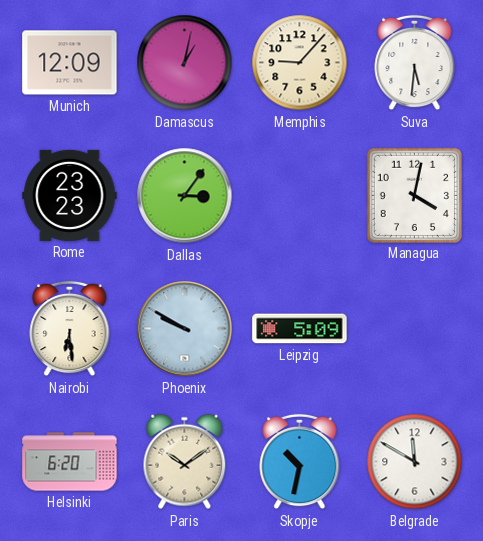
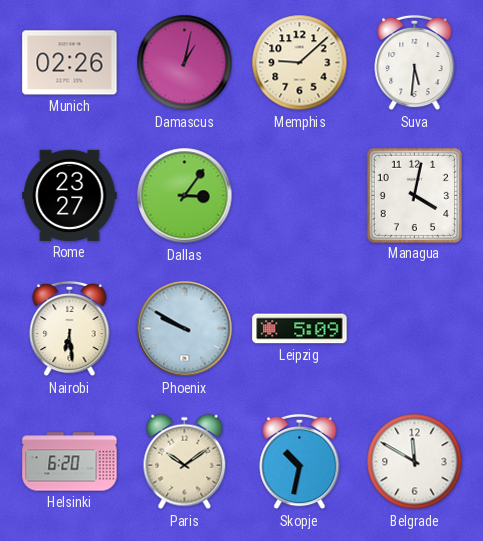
Munich: 12:09 -> 02:26 (70, 63)
Memphis: 9:07 -> 9:08 (300, 63)
Rome: 23:23 -> 23:27 (70, 195)
